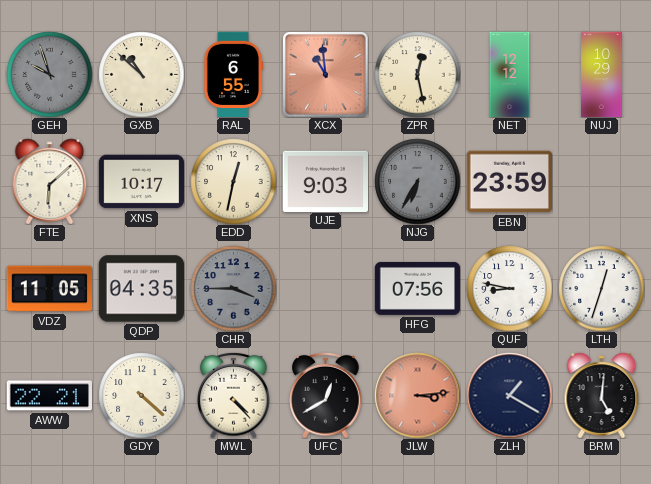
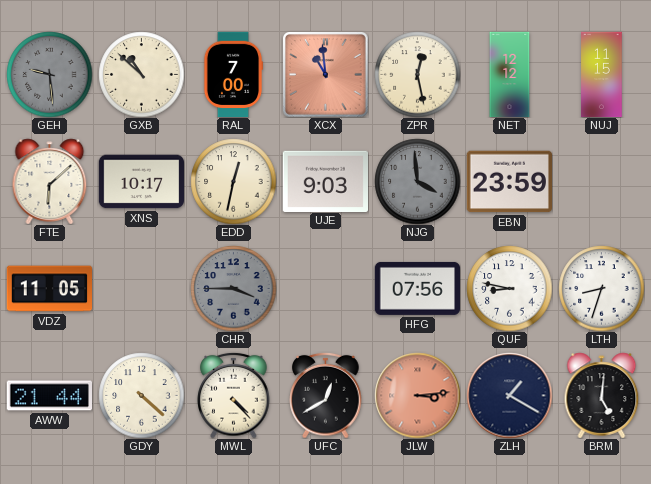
GEH: 9:57 -> 9:29 (49, 74)
RAL: 6:55 -> 7:00 (233, 74)
NUJ: 10:29 -> 11:15 (602, 74)
NJG: 6:35 -> 3:59 (417, 181)
QDP: 04:35 -> none (141, 289)
LTH: 12:33 -> 8:33 (601, 288)
AWW: 22:21 -> 21:44 (49, 396)
